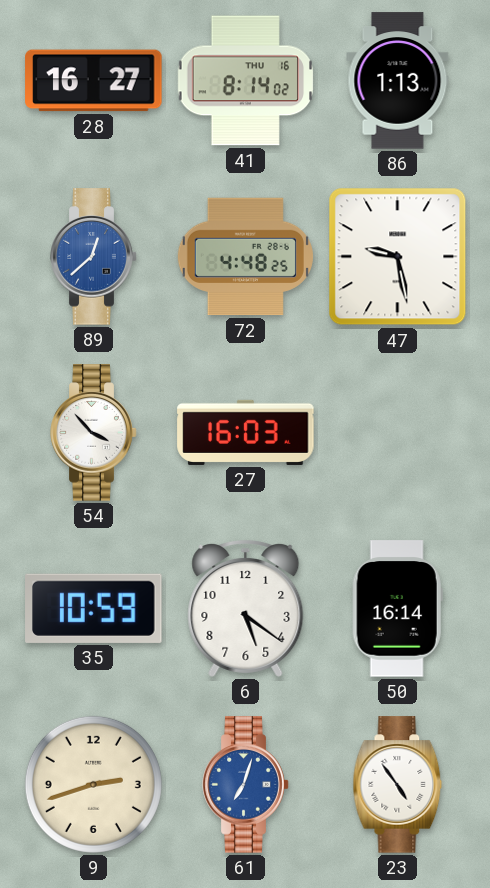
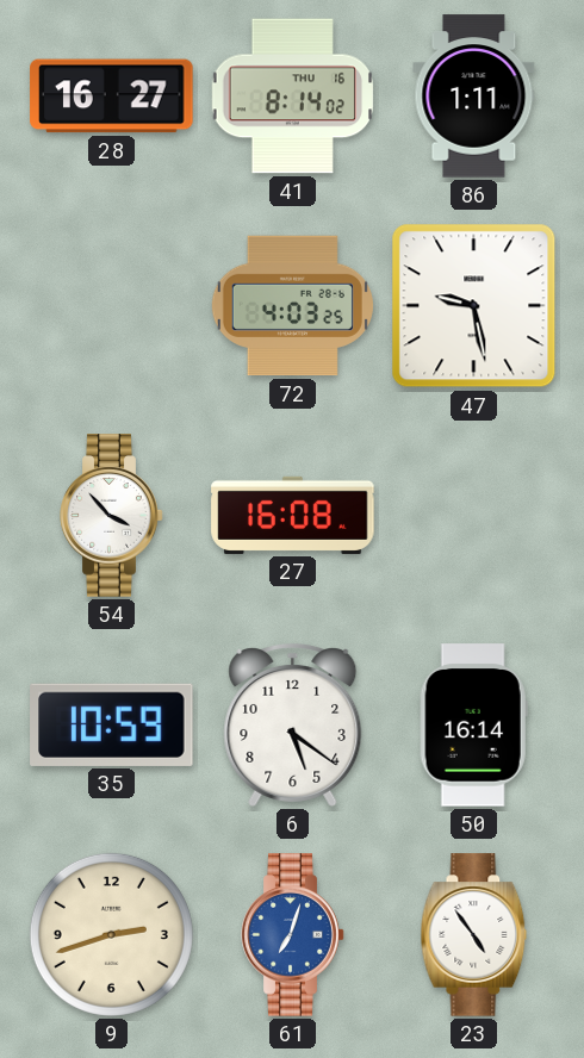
86: 1:13 -> 1:11 (474, 97)
89: 12:38 -> none (94, 257)
72: 4:48 -> 4:03 (292, 306)
27: 16:03 -> 16:08 (293, 515)
